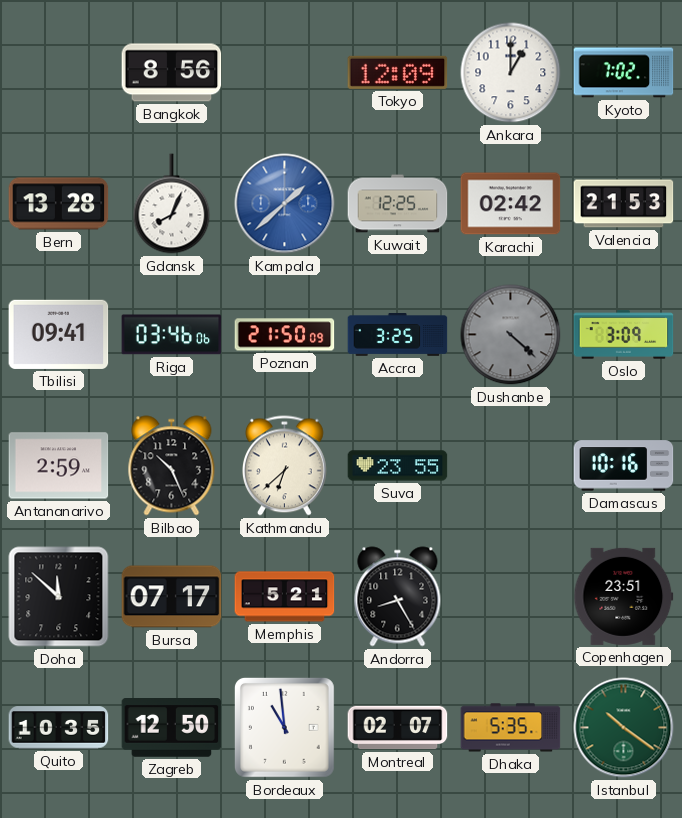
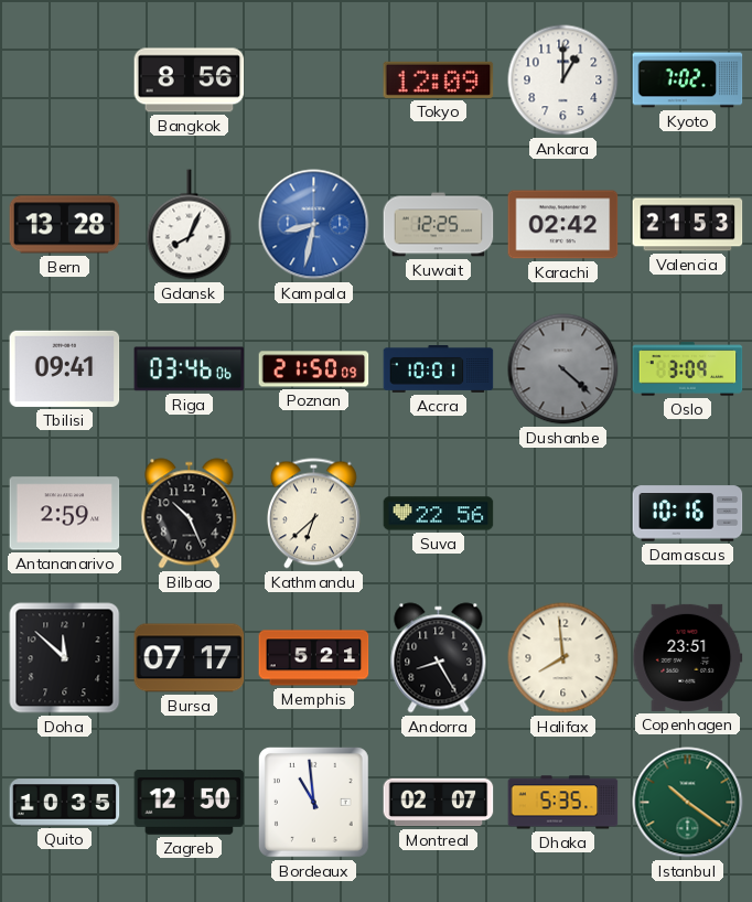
Kampala: 1:38 -> 8:32 (314, 225)
Accra: 3:25 -> 10:01 (439, 369)
Suva: 23:55 -> 22:56 (439, 514)
Halifax: none -> 7:59 (563, 658)
